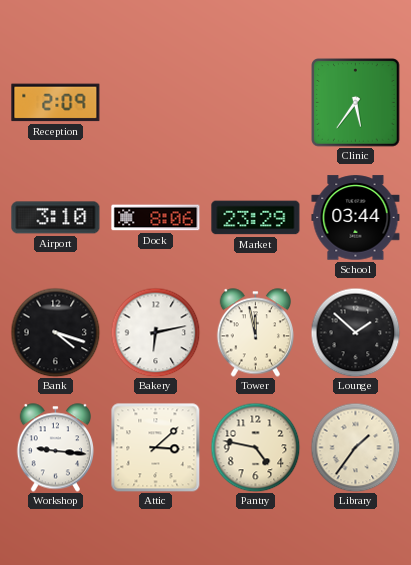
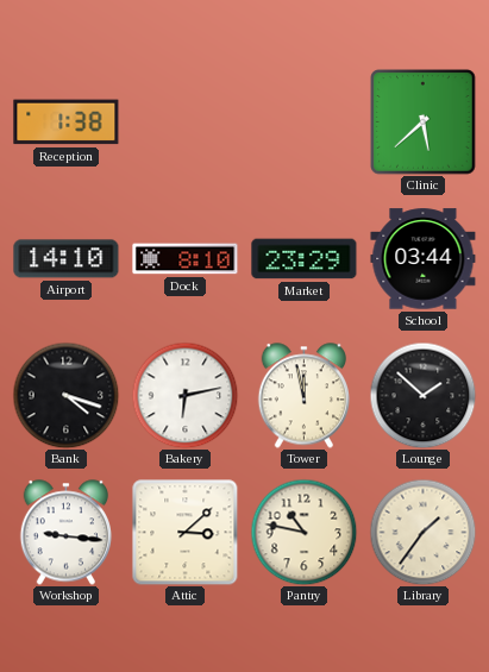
Reception: 2:09 -> 1:38 (67, 123)
Clinic: 5:36 -> 5:38 (424, 123)
Airport: 3:10 -> 14:10 (67, 259)
Dock: 8:06 -> 8:10 (186, 259)
Pantry: 4:47 -> 10:47 (303, 532)
